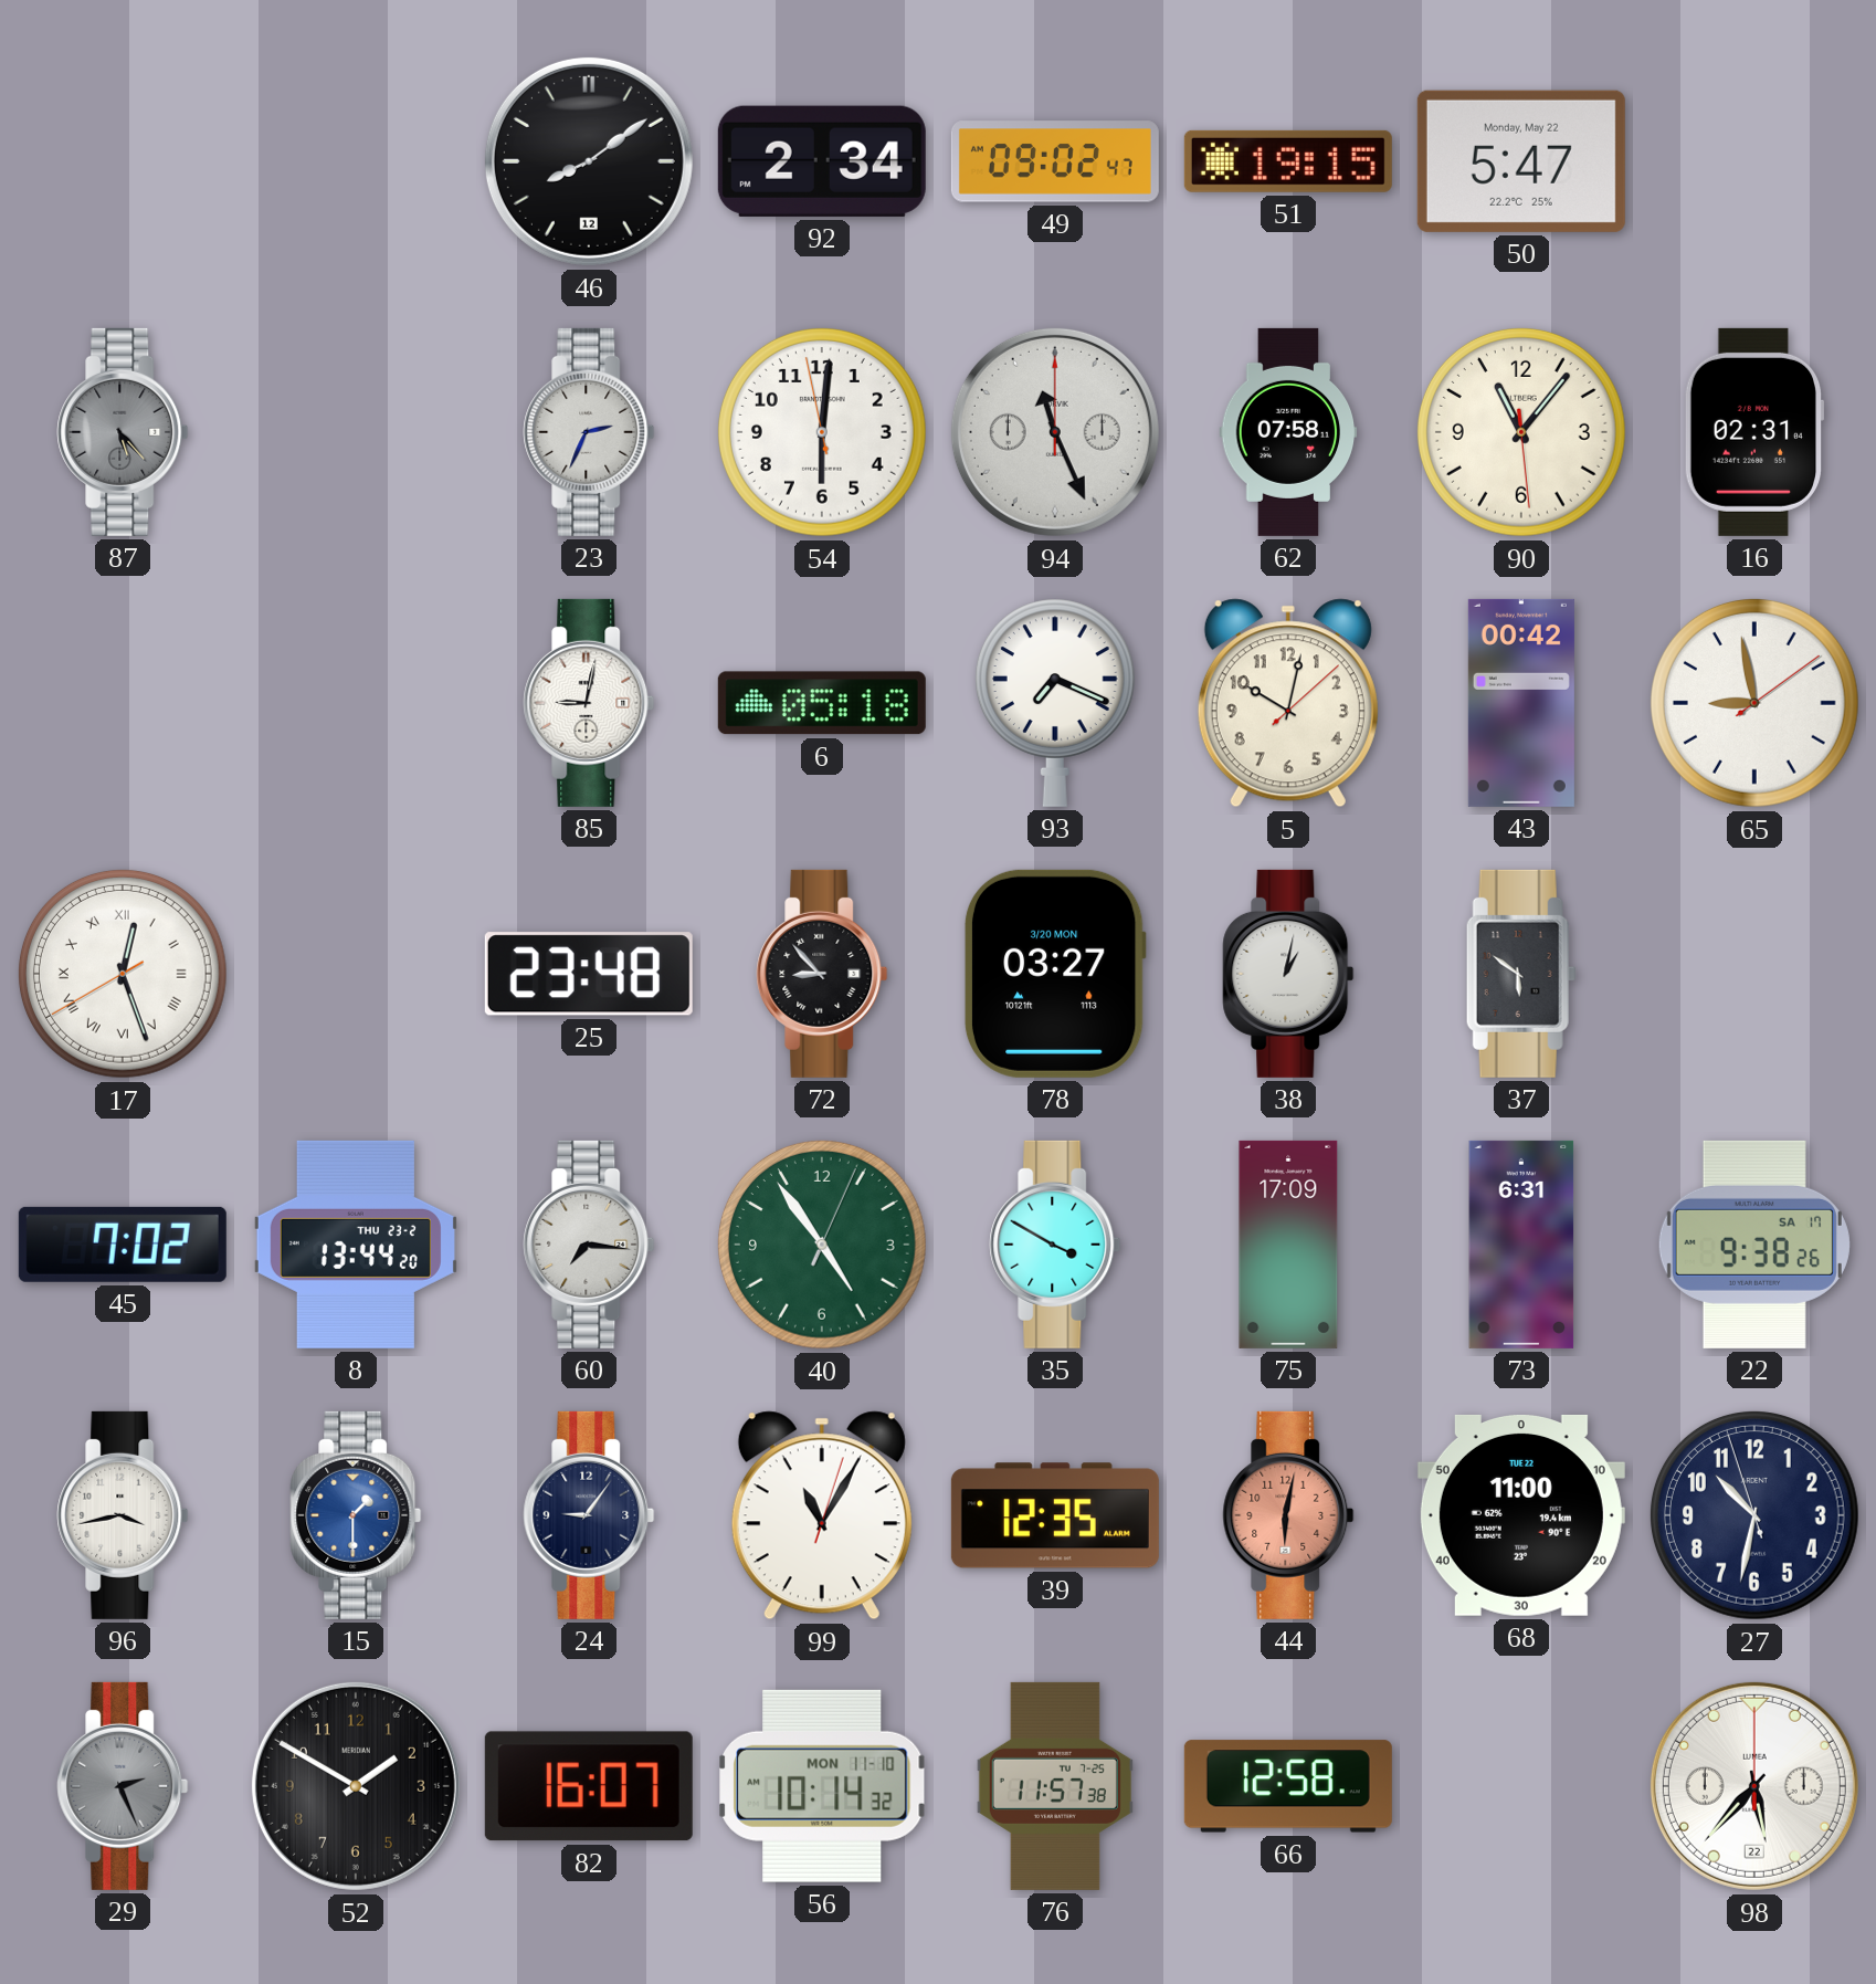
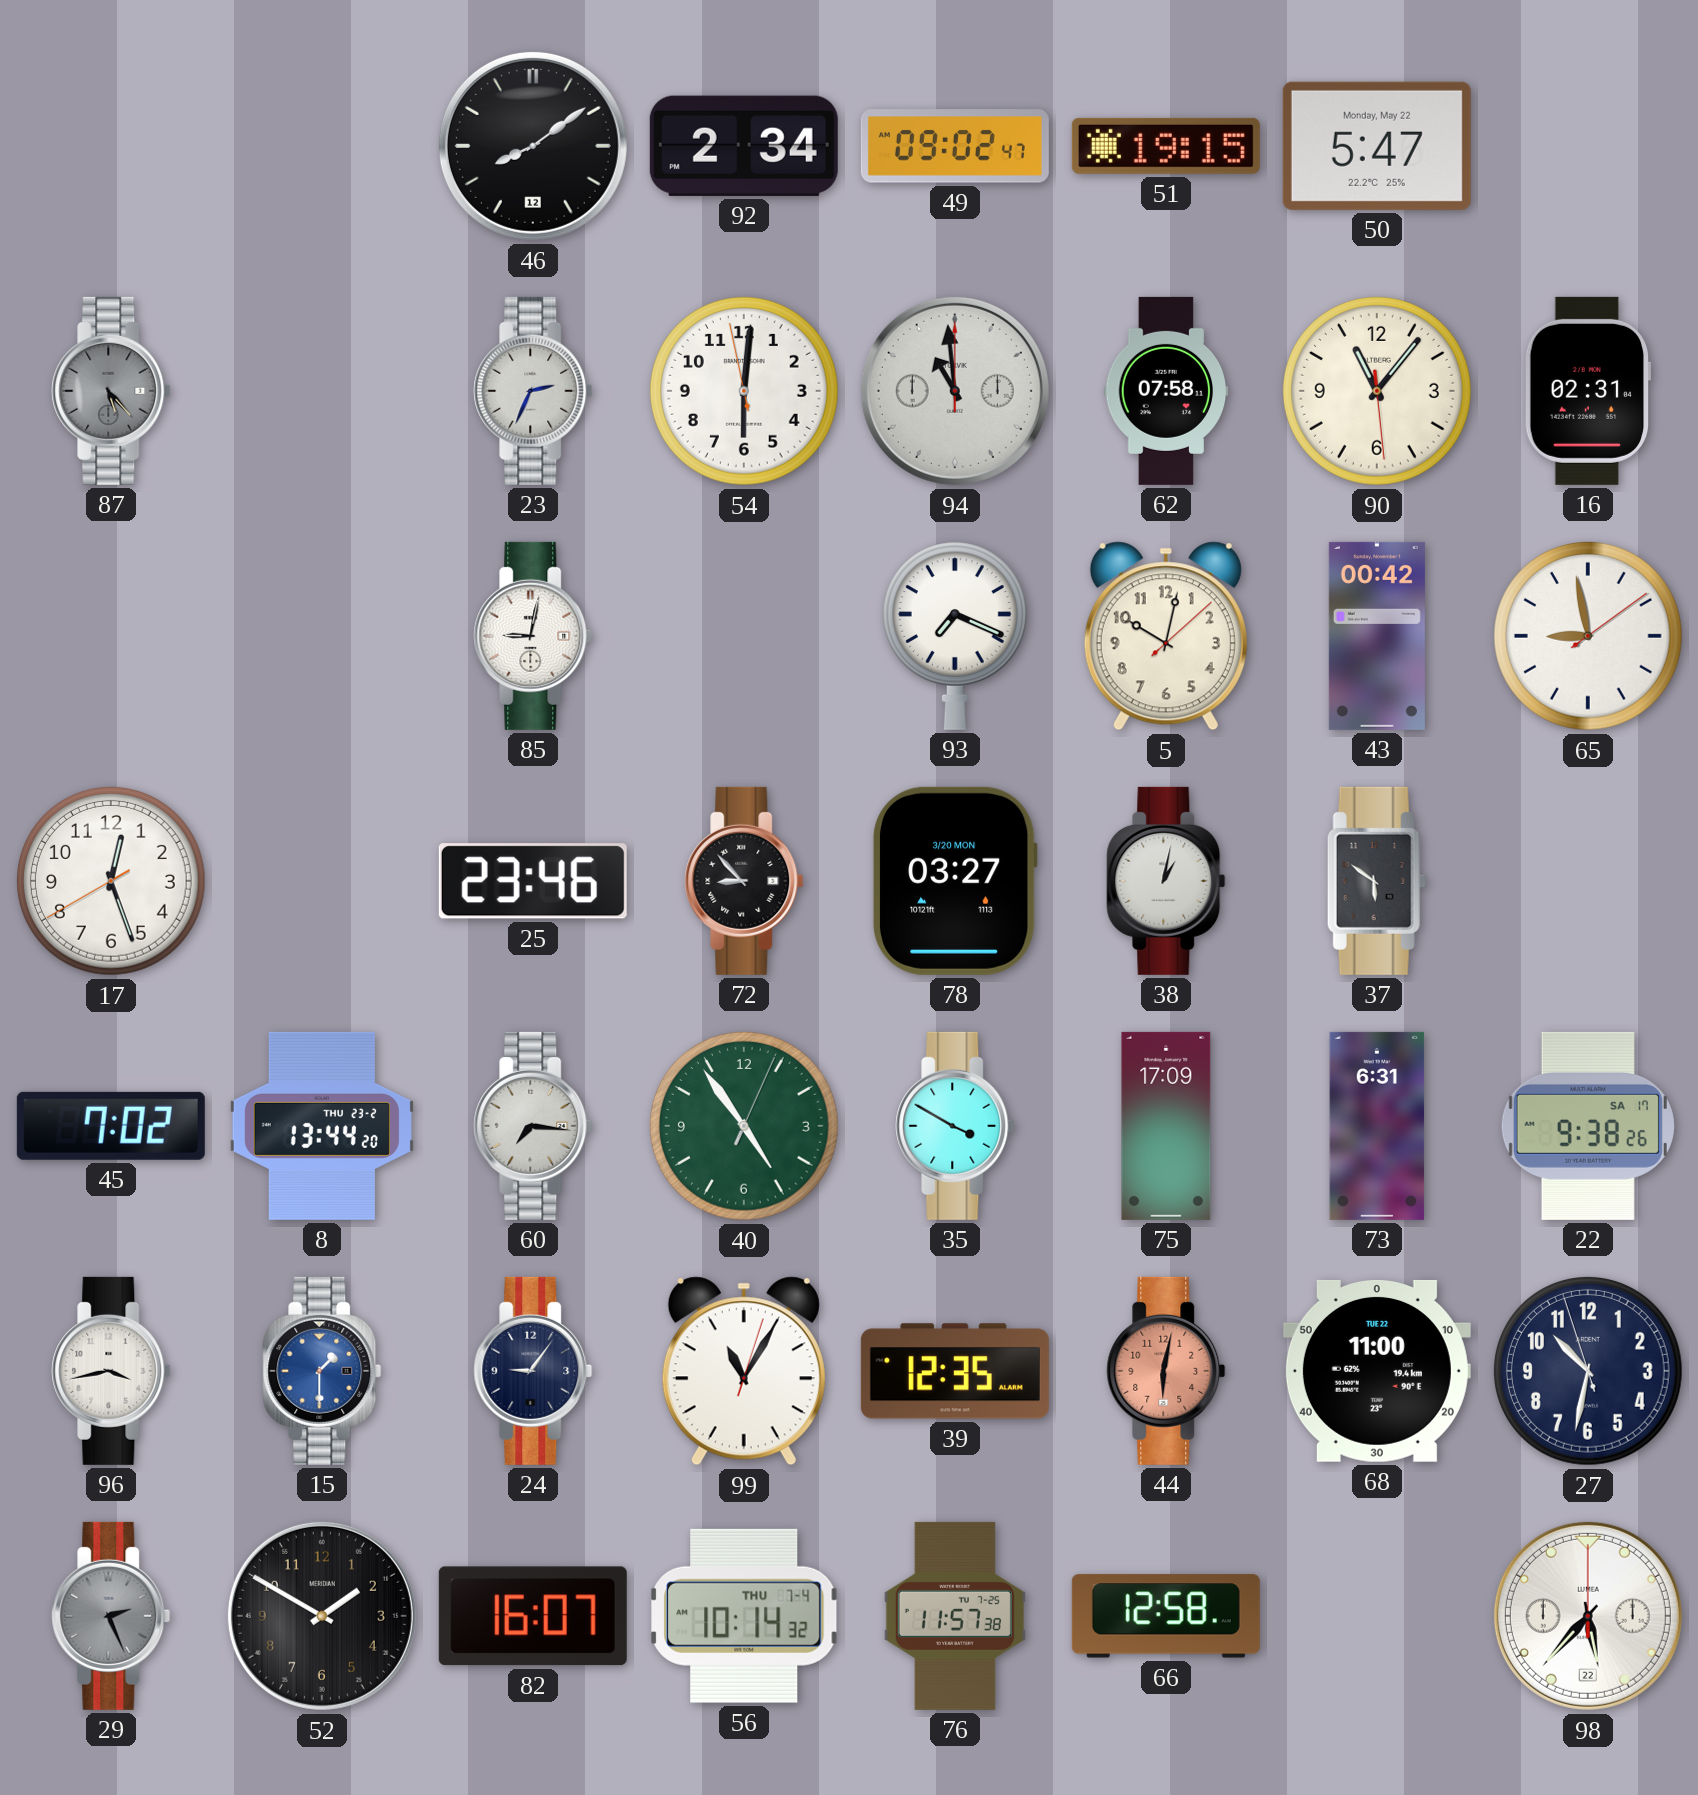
94: 11:26 -> 10:59 (955, 391)
6: 05:18 -> none (822, 703)
17 numerals: Roman -> Arabic (111, 881)
25: 23:48 -> 23:46 (533, 881)
56 date: MON 11-10 -> THU 7-4 (744, 1616)
